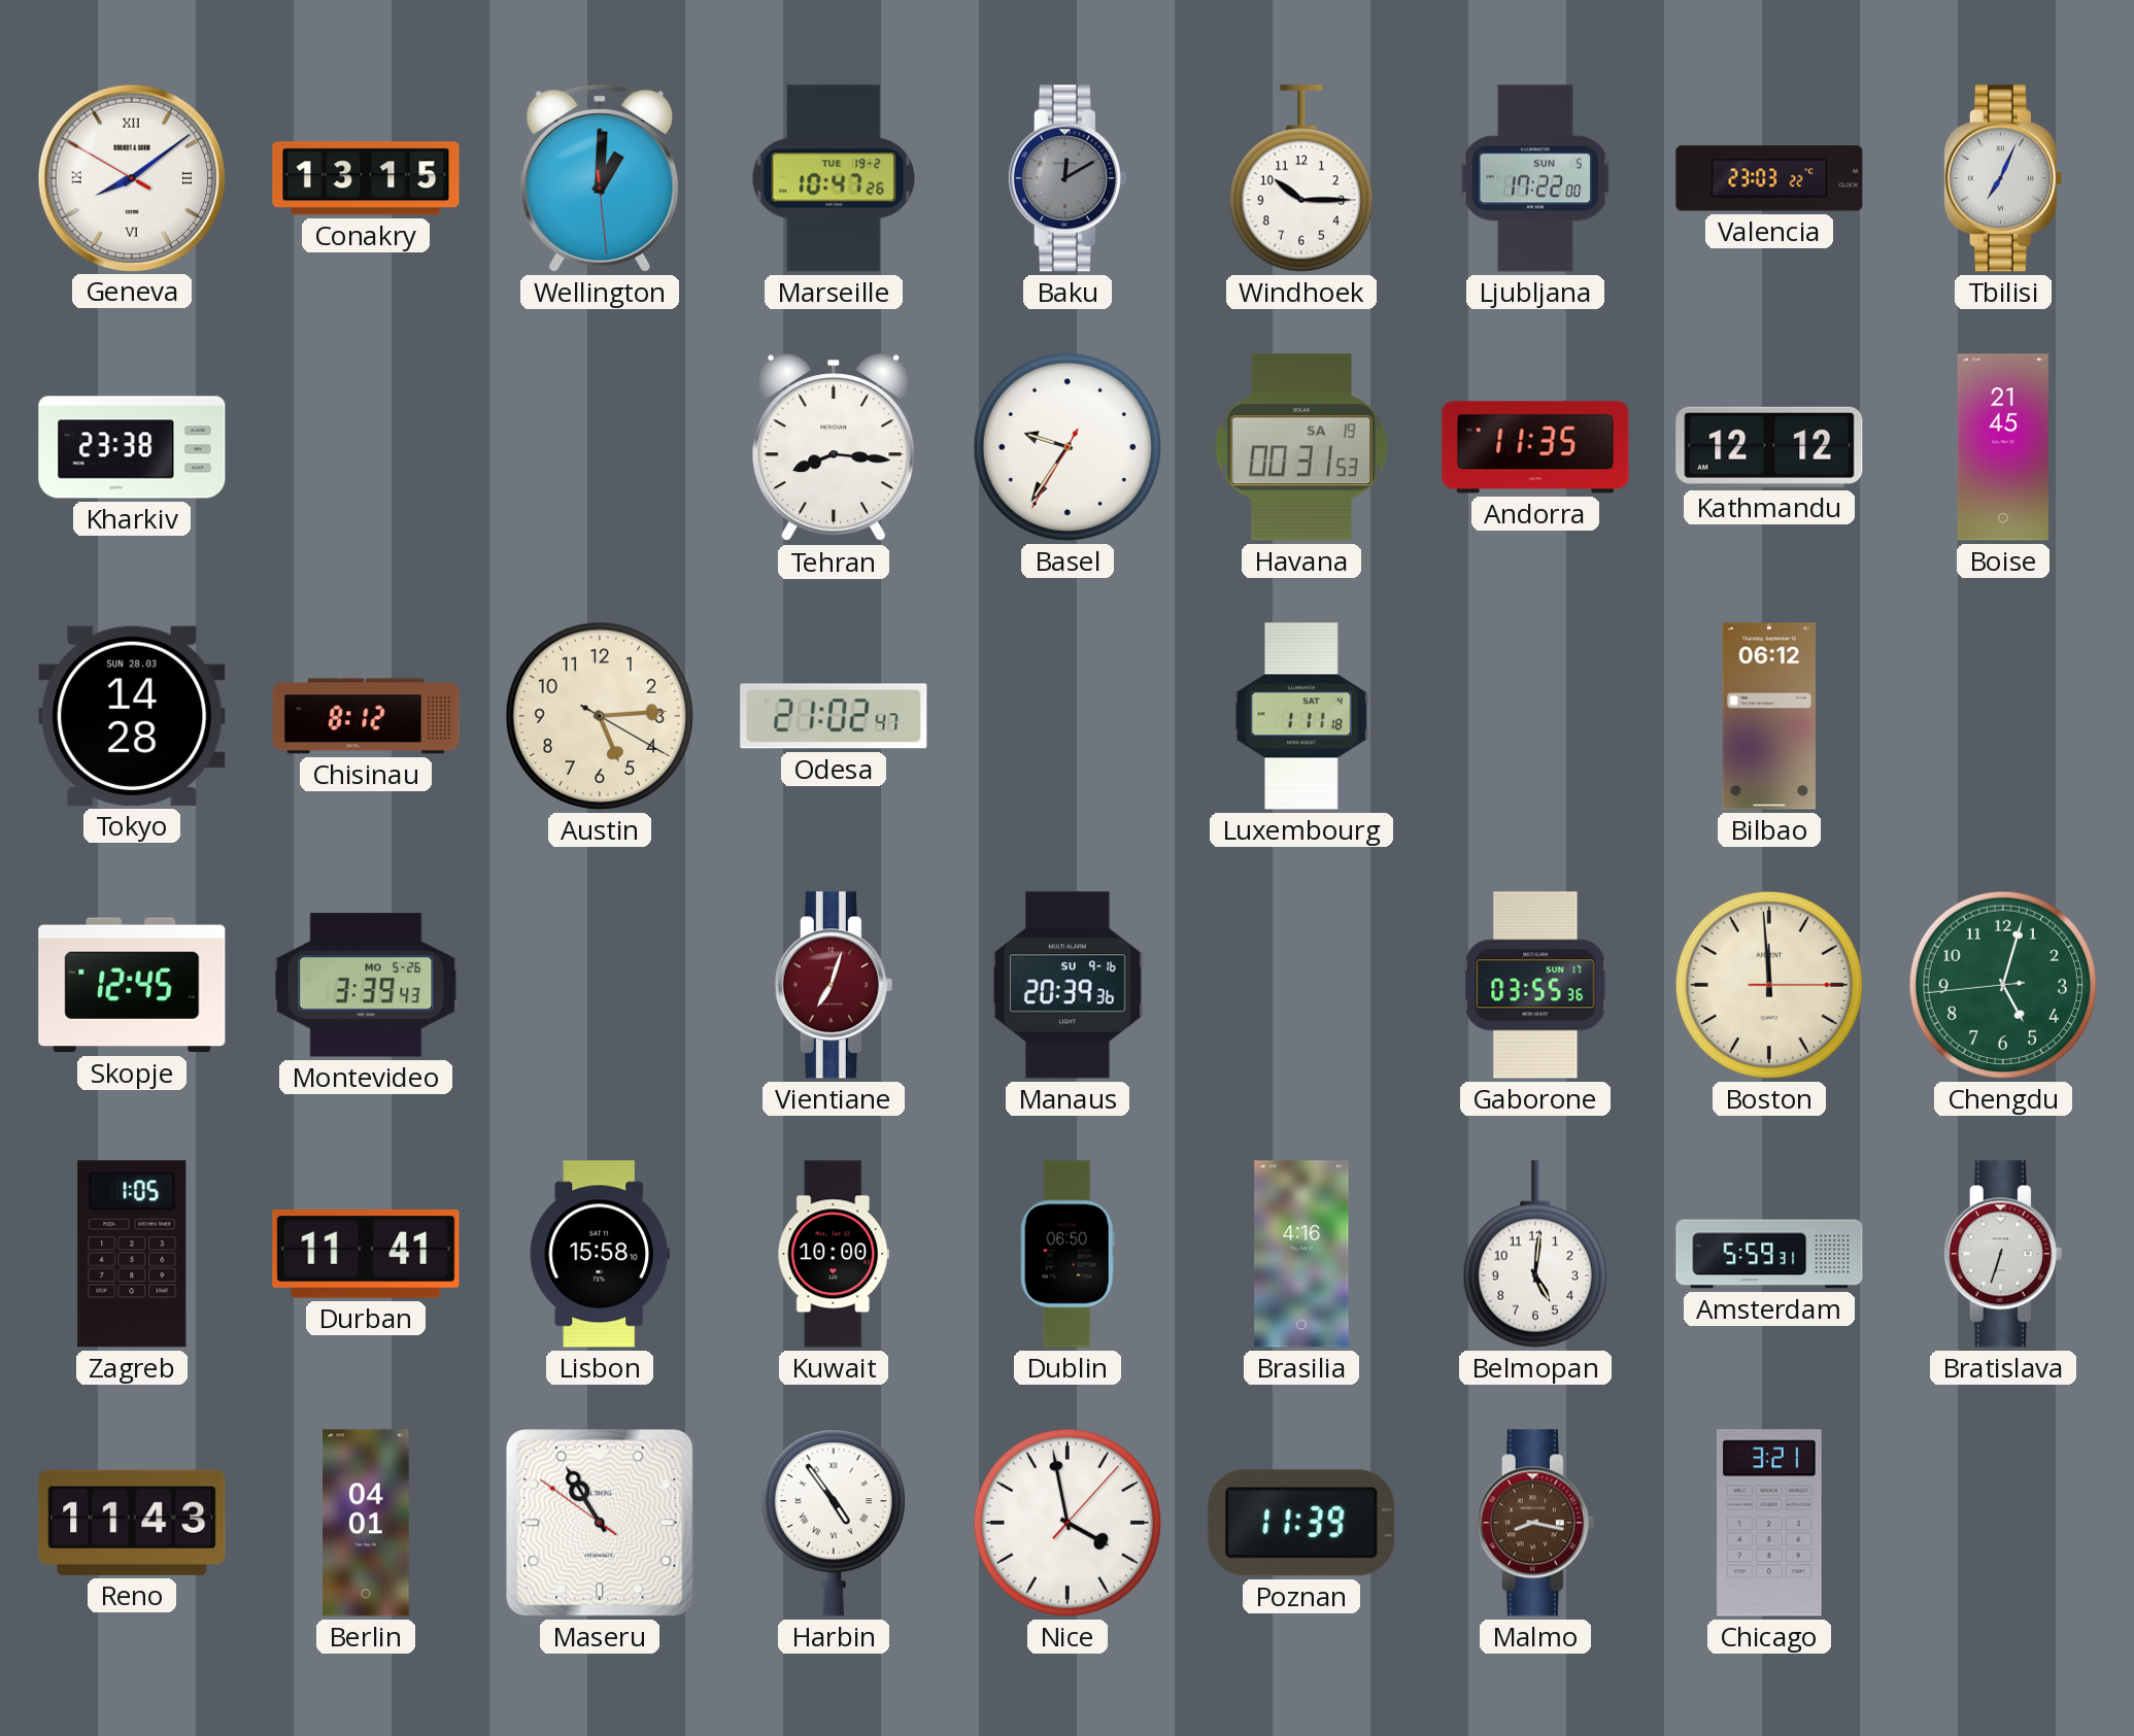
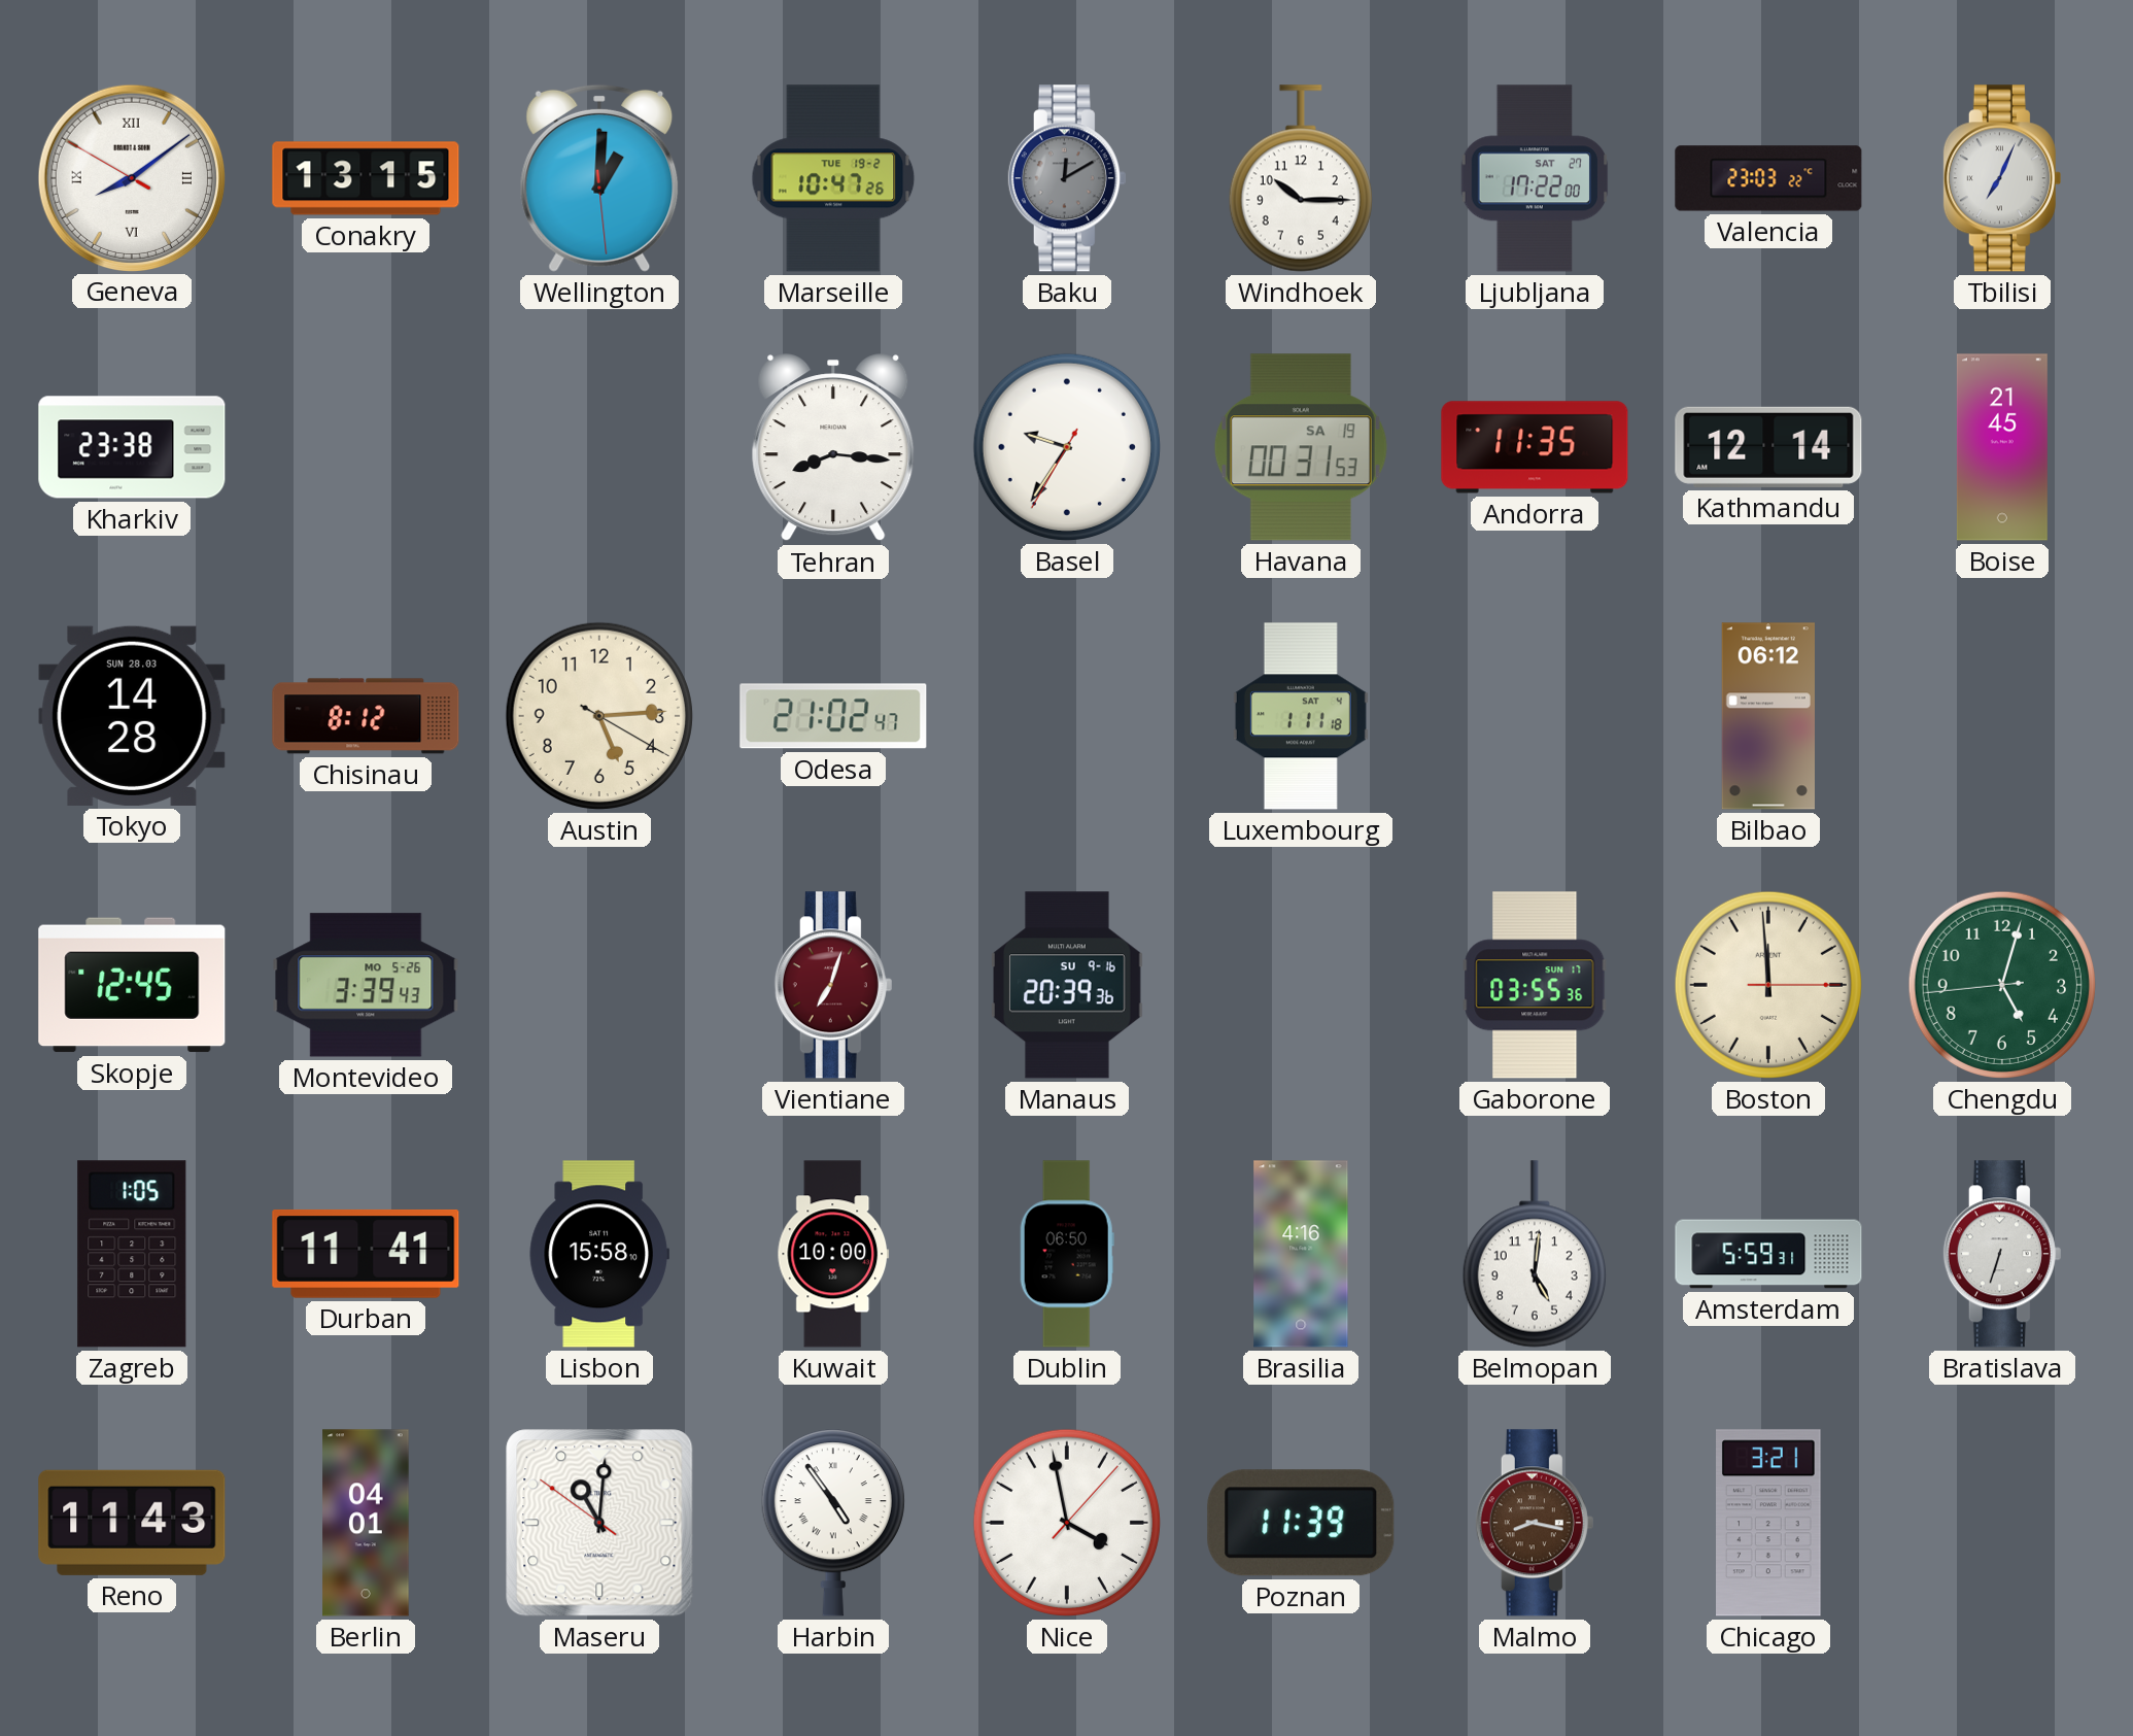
Ljubljana date: SUN 5 -> SAT 27 (1535, 178)
Kathmandu: 12:12 -> 12:14 (1768, 447)
Maseru: 10:54 -> 11:00 (599, 1523)
